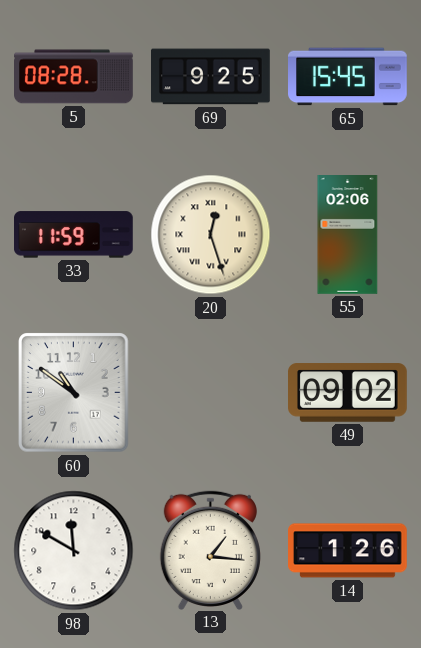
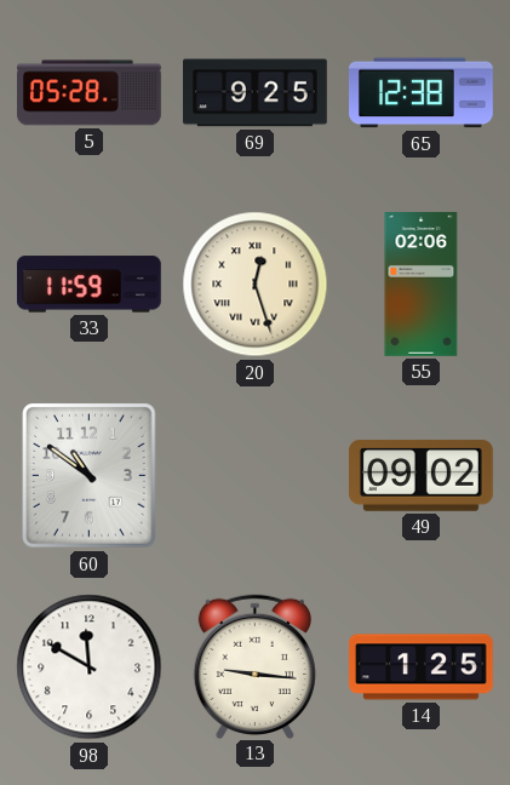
5: 08:28 -> 05:28 (90, 93)
65: 15:45 -> 12:38 (422, 93)
13: 1:16 -> 9:16 (254, 666)
14: 1:26 -> 1:25 (422, 667)
